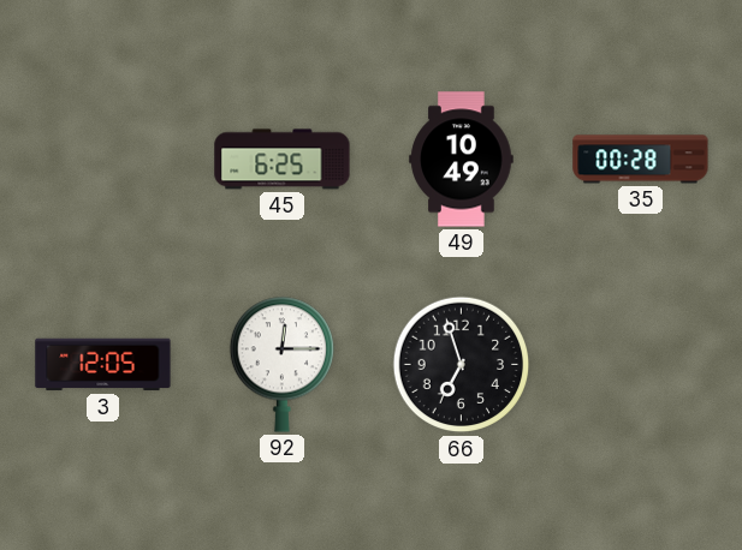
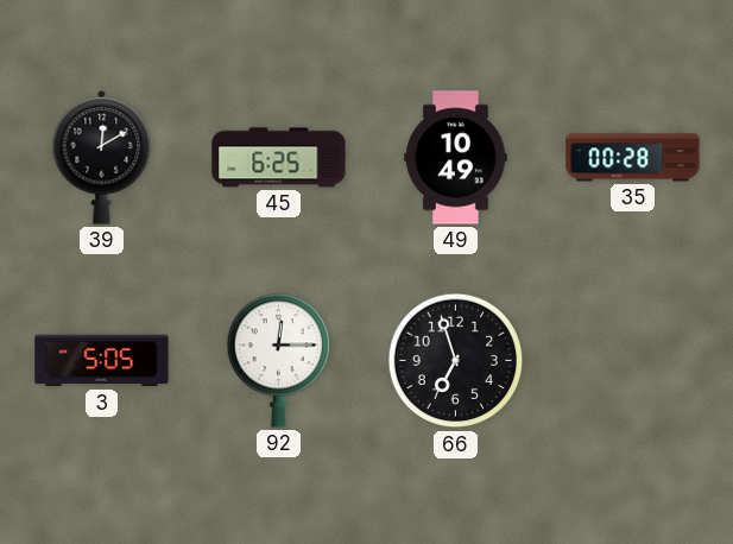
39: none -> 12:10 (102, 157)
3: 12:05 -> 5:05 (102, 361)
